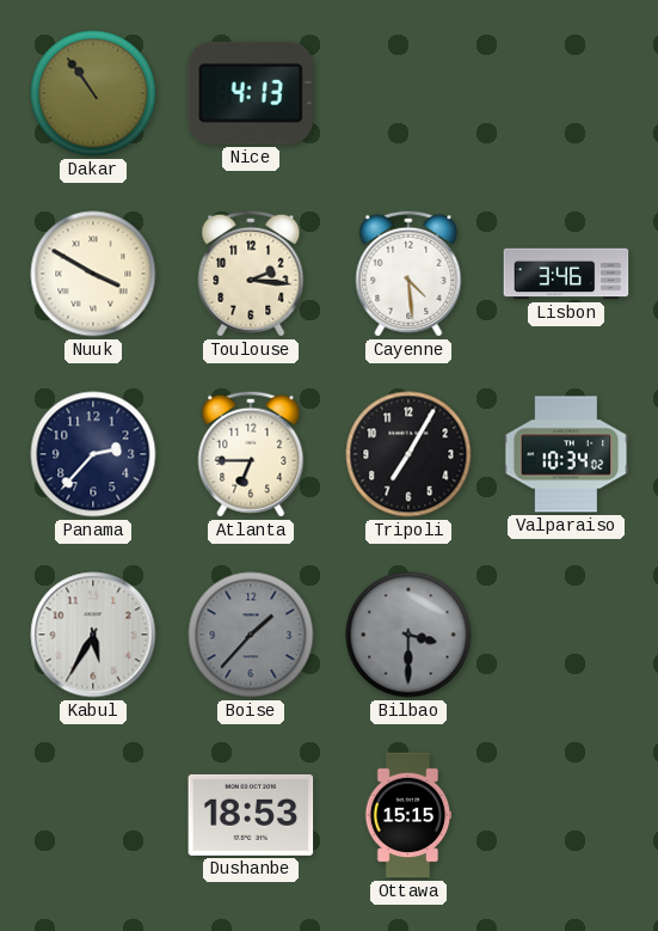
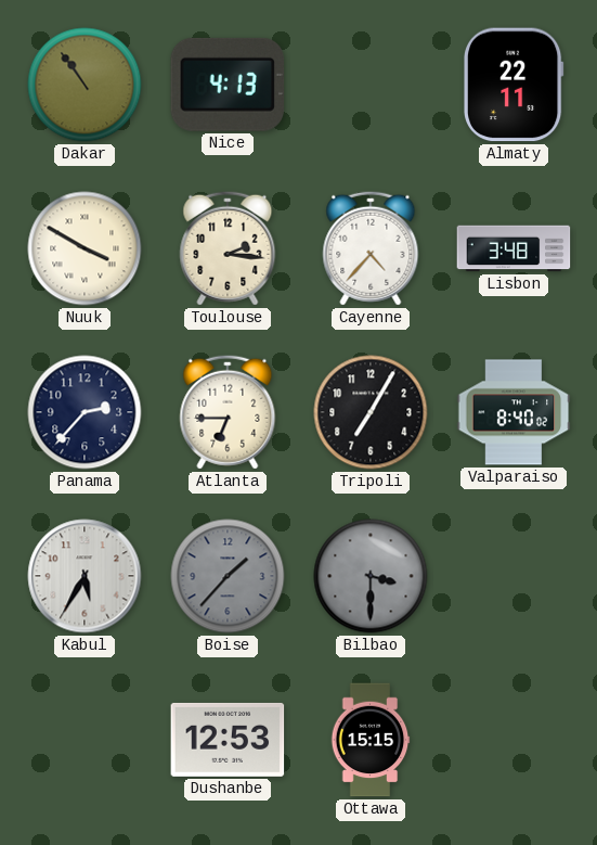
Almaty: none -> 22:11 (515, 85)
Cayenne: 4:29 -> 4:37 (371, 248)
Lisbon: 3:46 -> 3:48 (514, 248)
Valparaiso: 10:34 -> 8:40 (514, 412)
Dushanbe: 18:53 -> 12:53 (228, 740)
